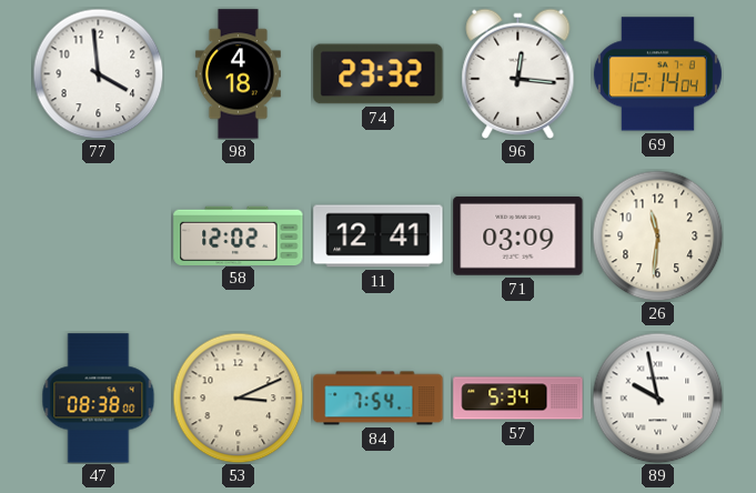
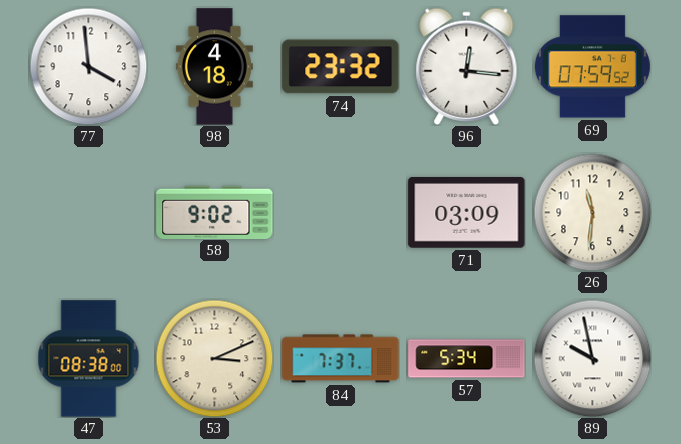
69: 12:14 -> 07:59 (592, 67)
58: 12:02 -> 9:02 (215, 212)
11: 12:41 -> none (379, 237)
84: 7:54 -> 7:37 (341, 359)
